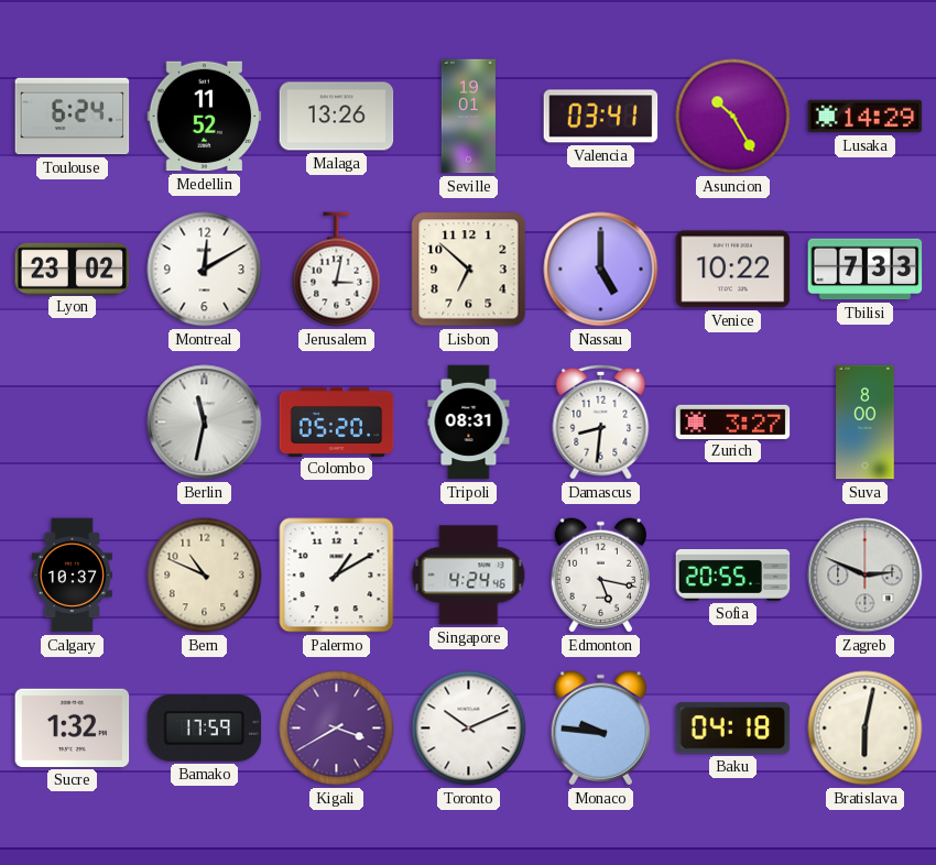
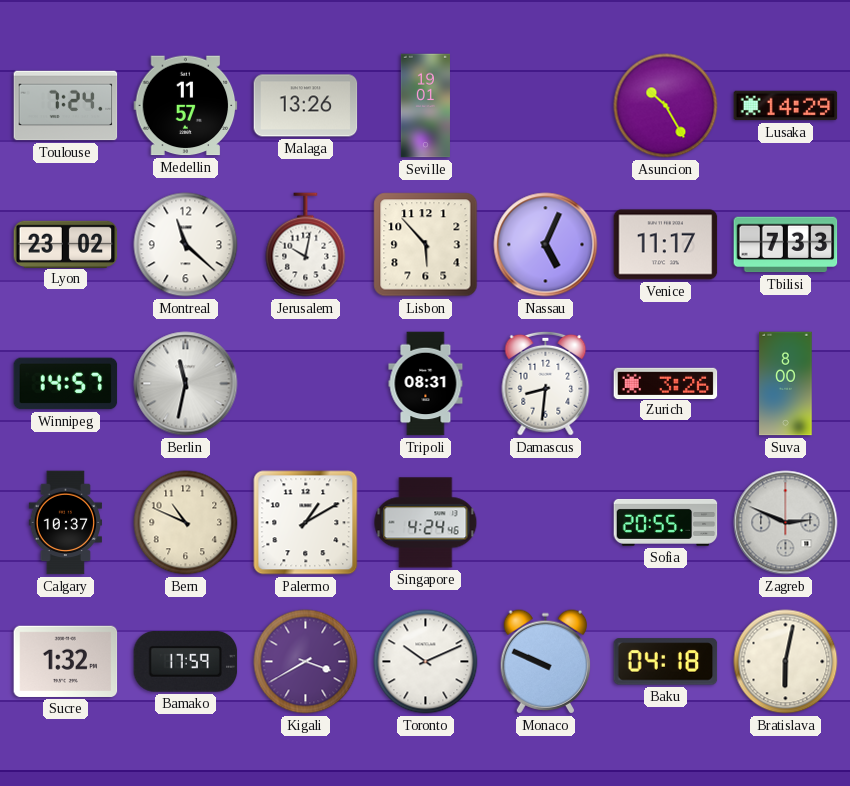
Toulouse: 6:24 -> 7:24 (66, 106)
Medellin: 11:52 -> 11:57 (186, 106)
Valencia: 03:41 -> none (601, 117)
Montreal: 12:10 -> 11:22 (186, 245)
Jerusalem: 3:02 -> 10:02 (306, 245)
Lisbon: 6:52 -> 5:53 (426, 245)
Nassau: 5:00 -> 5:04 (546, 245)
Venice: 10:22 -> 11:17 (666, 245)
Winnipeg: none -> 14:57 (66, 384)
Colombo: 05:20 -> none (337, 421)
Zurich: 3:27 -> 3:26 (666, 383)
Edmonton: 5:17 -> none (600, 576)
Monaco: 9:46 -> 9:49 (545, 662)
